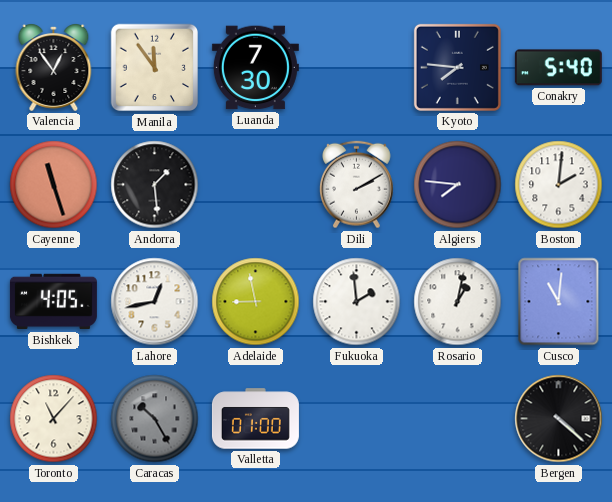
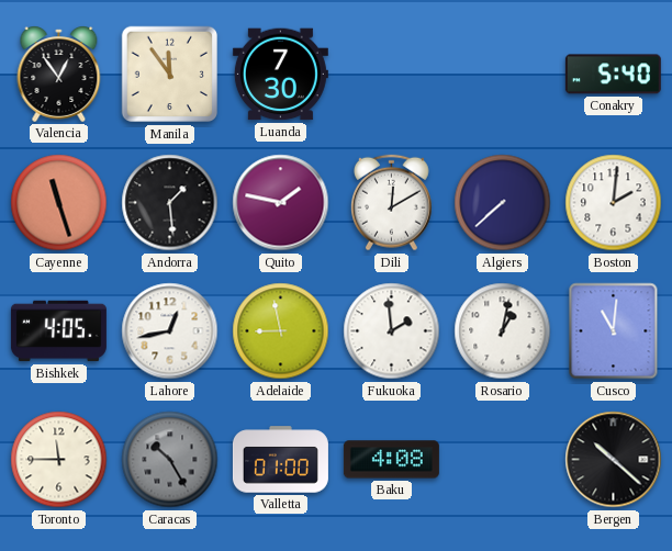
Kyoto: 7:46 -> none (457, 67)
Quito: none -> 1:47 (281, 203)
Dili: 2:10 -> 12:10 (391, 203)
Algiers: 7:46 -> 7:38 (503, 203)
Toronto: 11:07 -> 11:45 (59, 460)
Baku: none -> 4:08 (391, 460)
Bergen: 4:22 -> 10:22 (614, 460)
